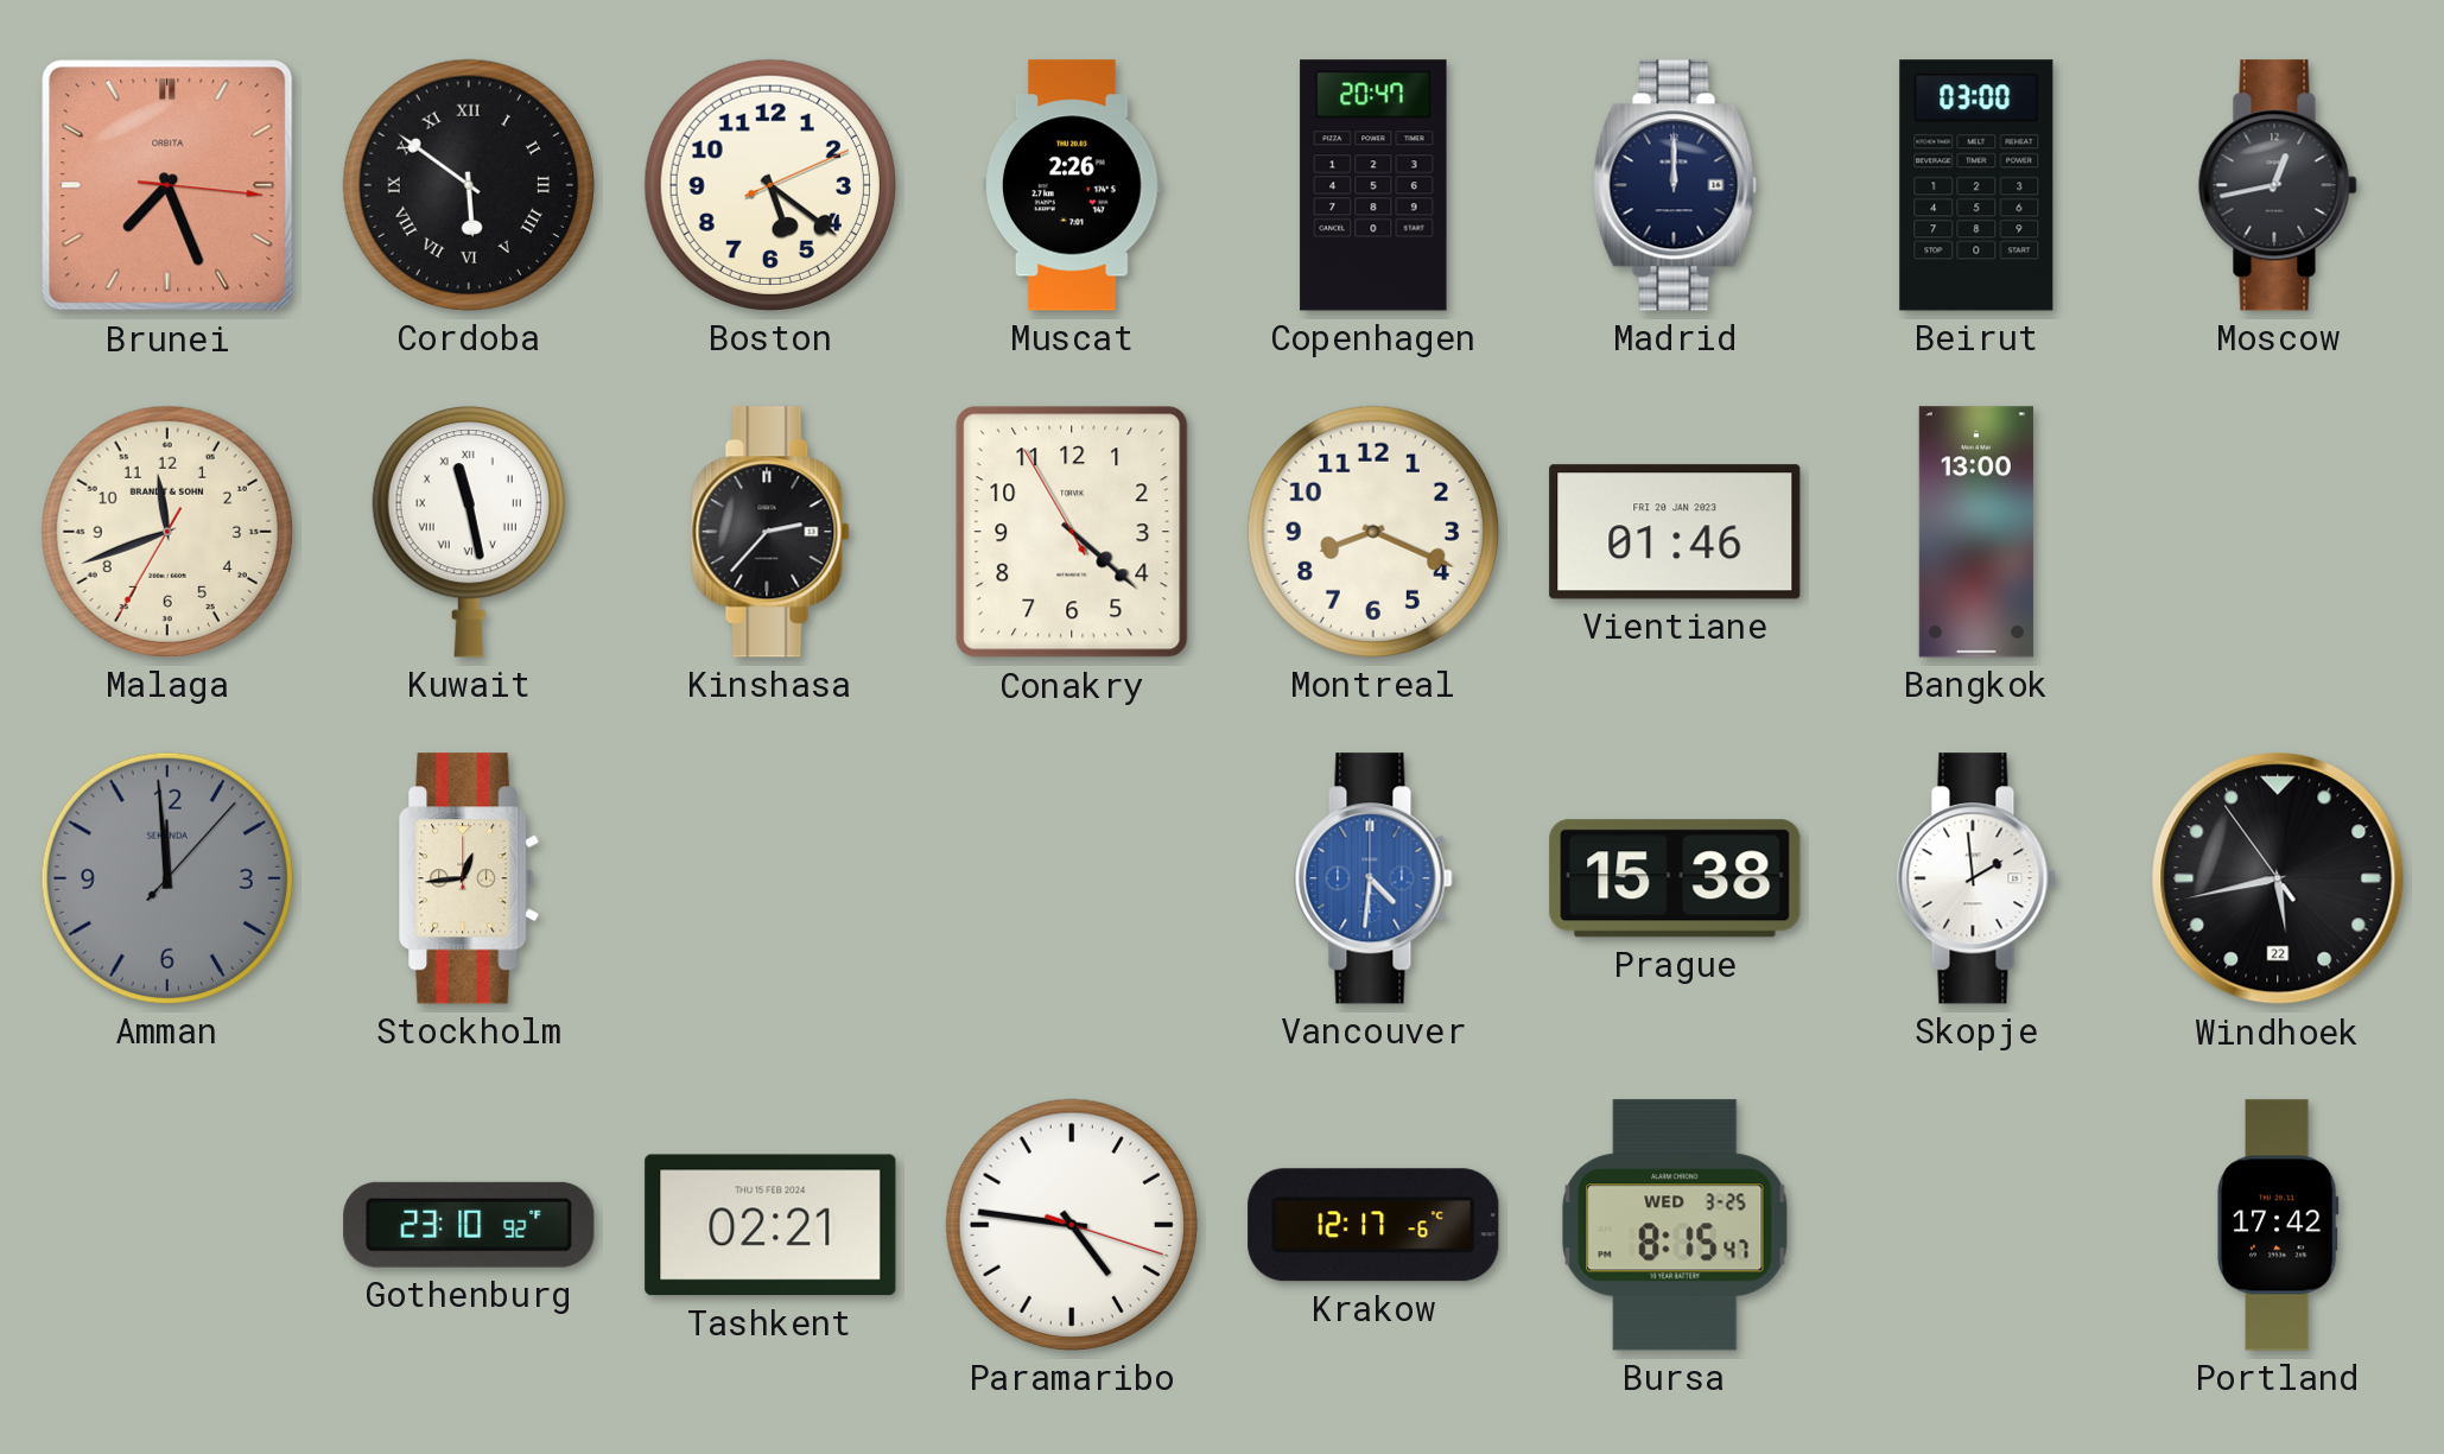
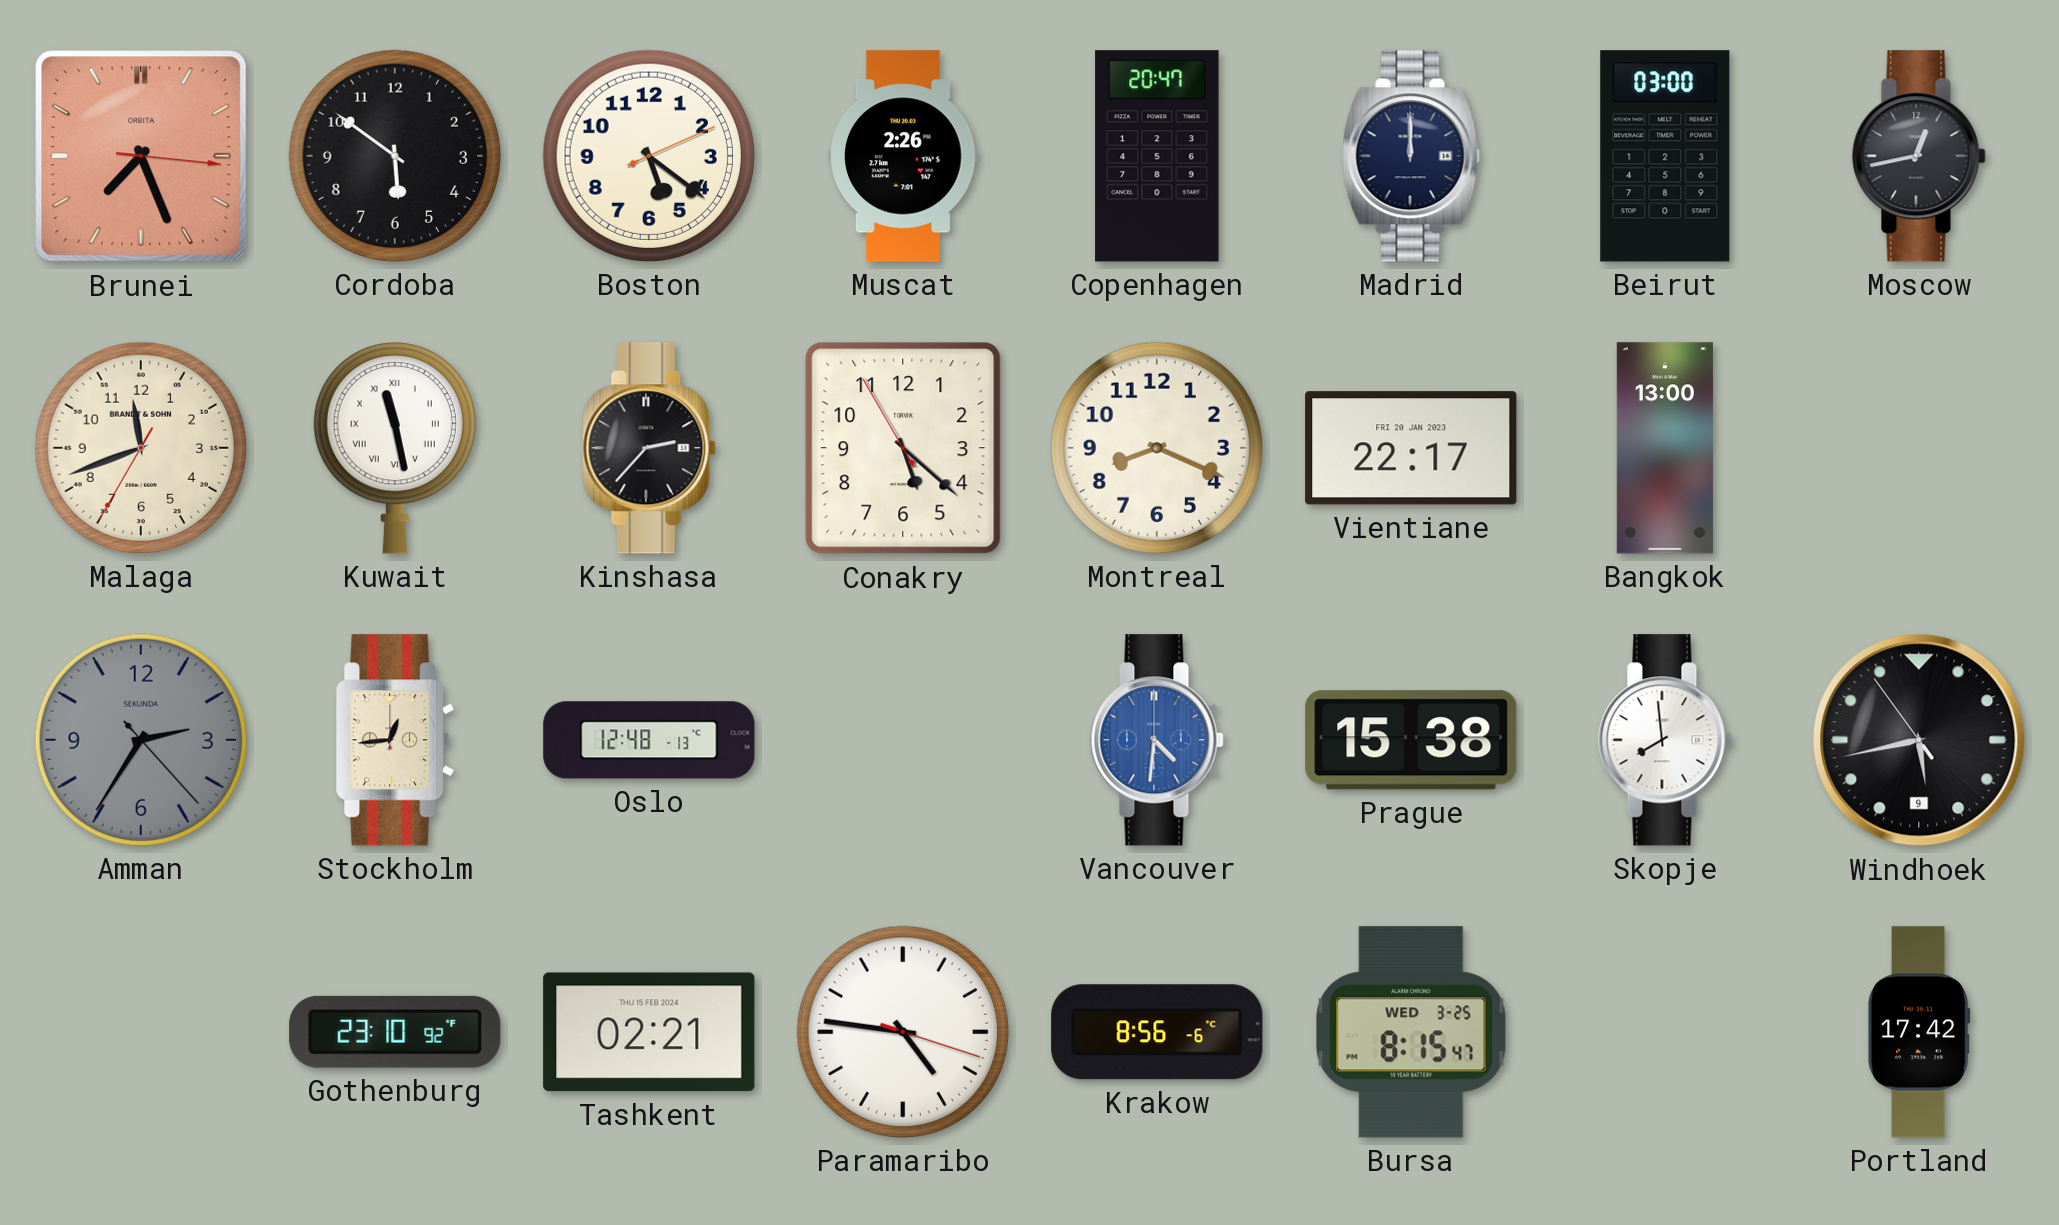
Cordoba numerals: Roman -> Arabic (395, 156)
Conakry: 4:21 -> 5:21 (903, 448)
Vientiane: 01:46 -> 22:17 (1411, 448)
Amman: 11:59 -> 2:35 (141, 740)
Oslo: none -> 12:48 (649, 740)
Skopje: 1:59 -> 7:59 (1665, 740)
Windhoek date: 22 -> 9 (1919, 740)
Krakow: 12:17 -> 8:56 (1157, 1032)
